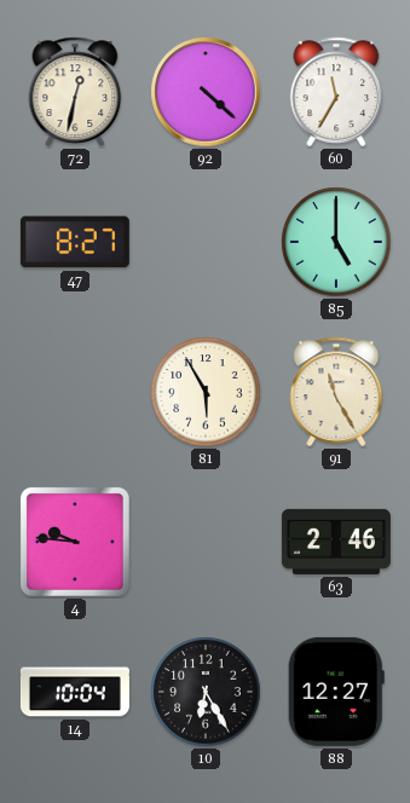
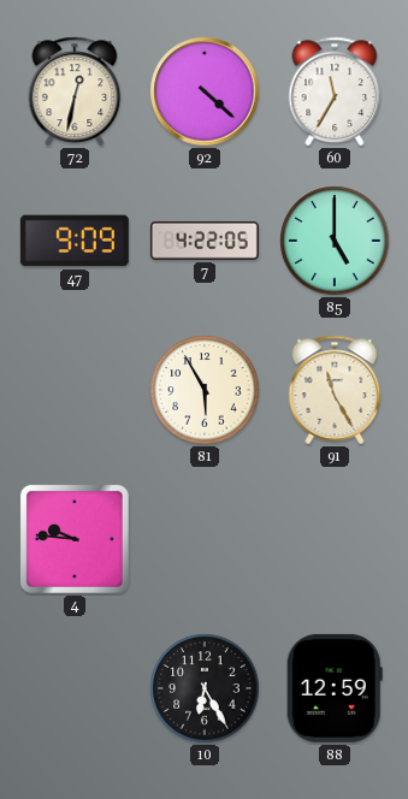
47: 8:27 -> 9:09 (75, 241)
7: none -> 4:22 (205, 241)
63: 2:46 -> none (336, 542)
14: 10:04 -> none (75, 692)
88: 12:27 -> 12:59 (335, 688)
